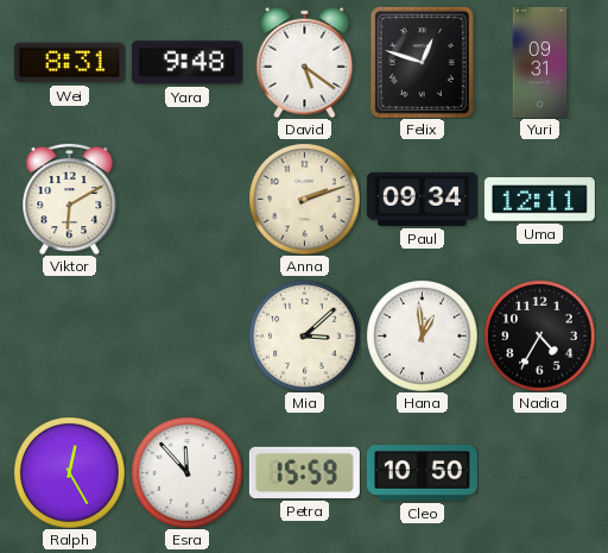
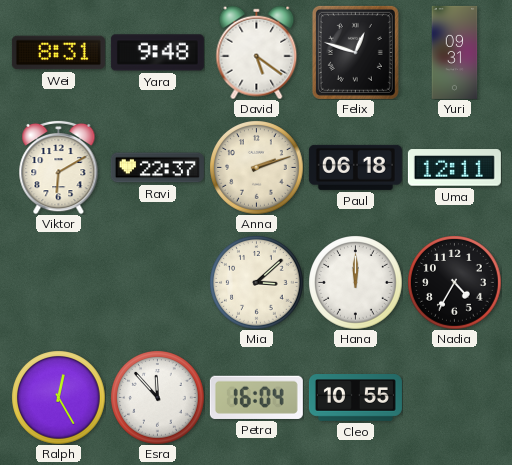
Ravi: none -> 22:37 (157, 168)
Paul: 09:34 -> 06:18 (355, 167)
Hana: 12:59 -> 12:00 (355, 282)
Petra: 15:59 -> 16:04 (256, 397)
Cleo: 10:50 -> 10:55 (355, 398)
